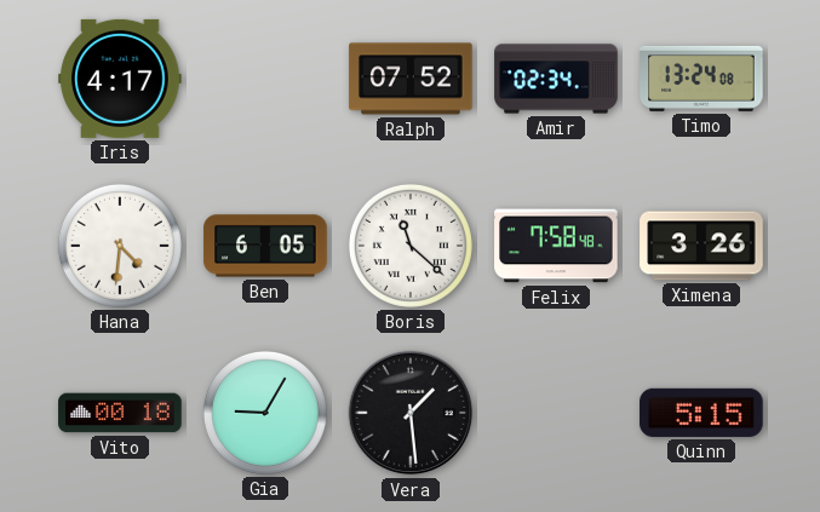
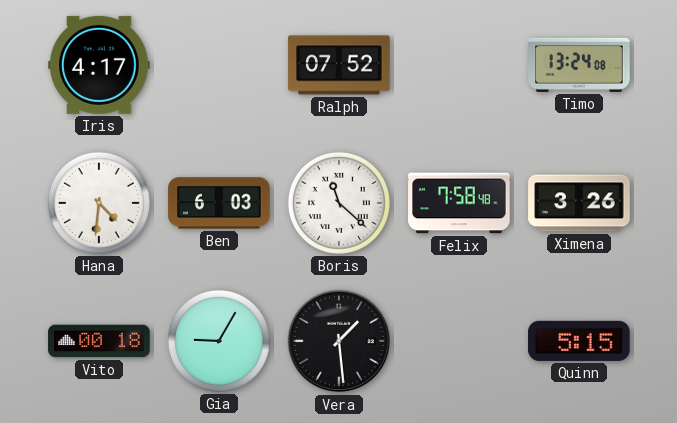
Amir: 02:34 -> none (556, 79)
Ben: 6:05 -> 6:03 (219, 203)
